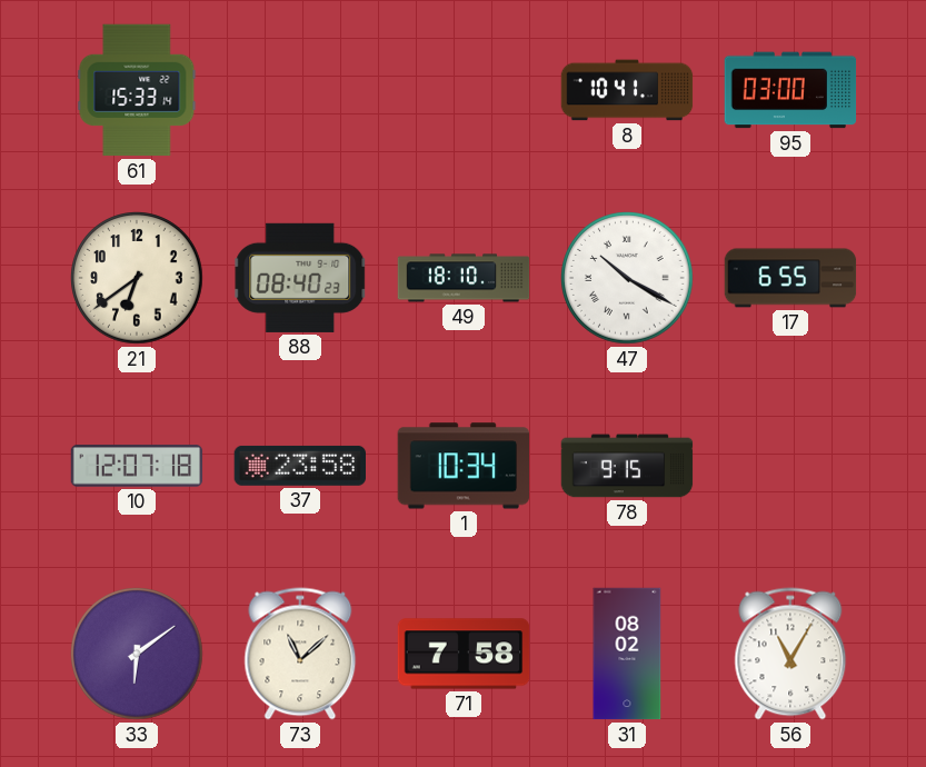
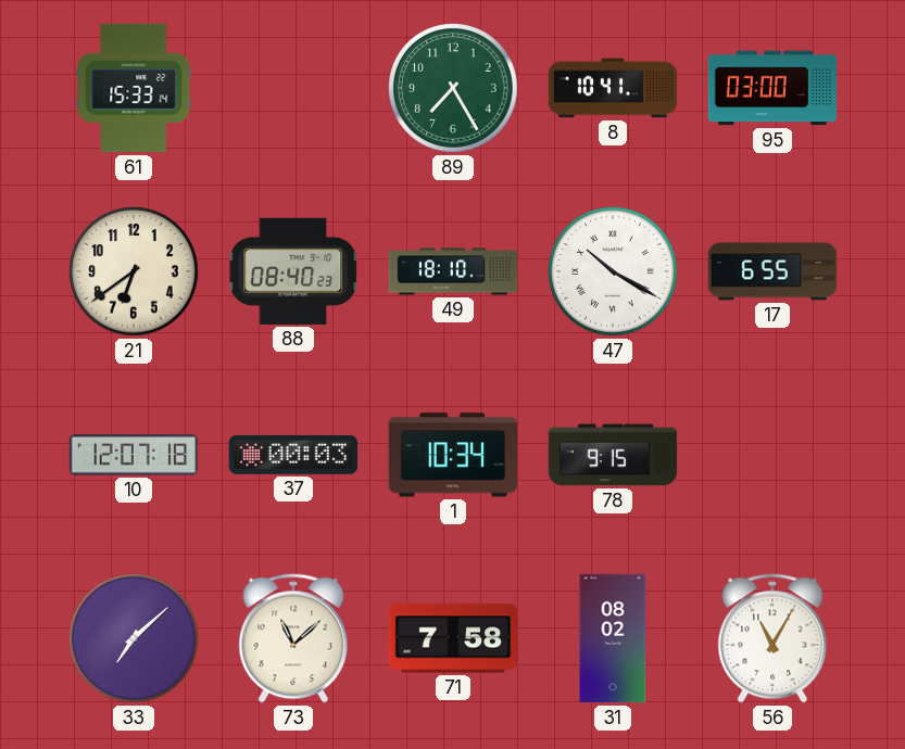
89: none -> 7:25 (453, 88)
37: 23:58 -> 00:03 (292, 455)
33: 6:09 -> 7:08 (134, 638)
